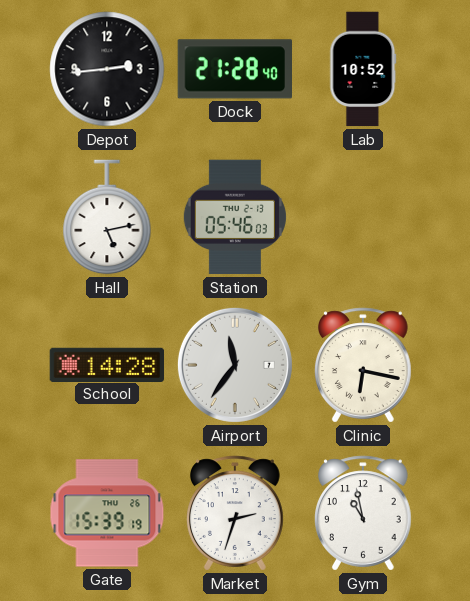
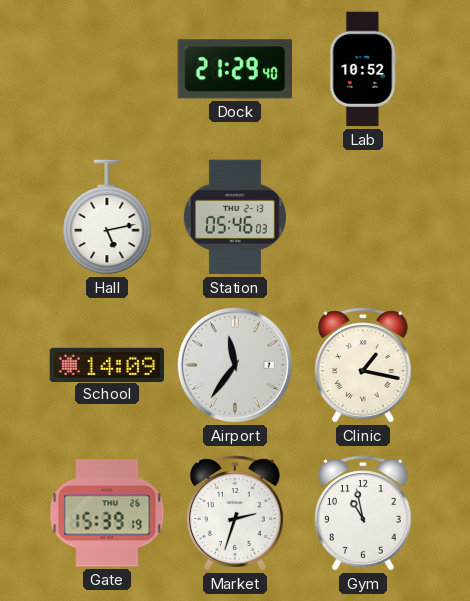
Depot: 2:44 -> none (107, 69)
Dock: 21:28 -> 21:29 (234, 69)
School: 14:28 -> 14:09 (107, 364)
Clinic: 6:17 -> 1:17 (363, 365)
